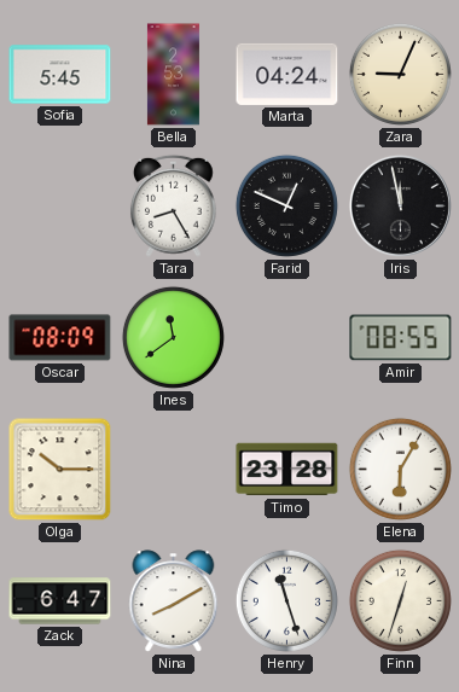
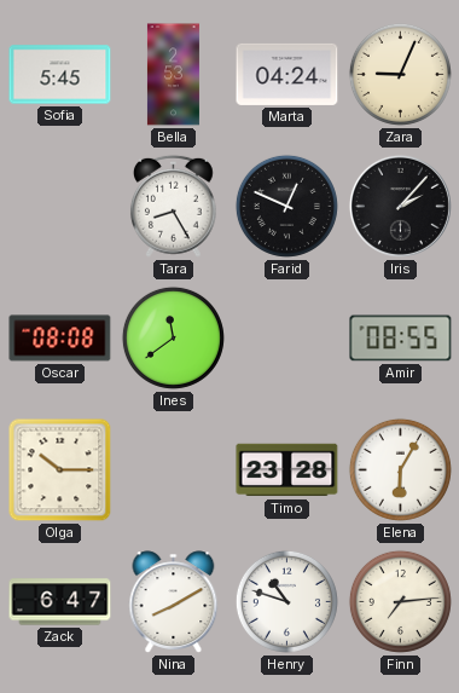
Iris: 11:58 -> 2:07 (400, 206)
Oscar: 08:09 -> 08:08 (60, 339)
Henry: 11:27 -> 10:48 (286, 601)
Finn: 12:33 -> 7:14 (400, 601)
